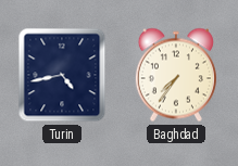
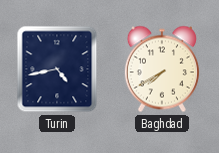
Baghdad: 7:36 -> 7:40 (162, 69)
